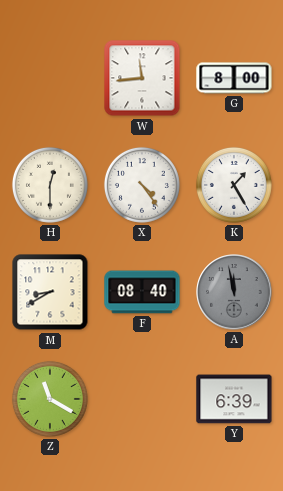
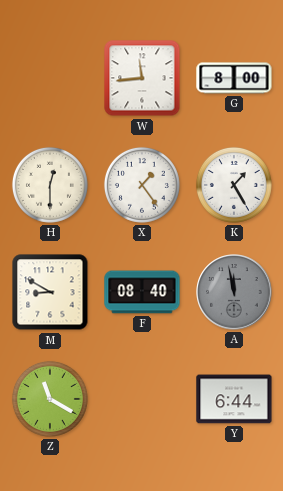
X: 4:24 -> 1:24 (142, 185)
M: 8:40 -> 8:50 (50, 292)
Y: 6:39 -> 6:44 (234, 399)
